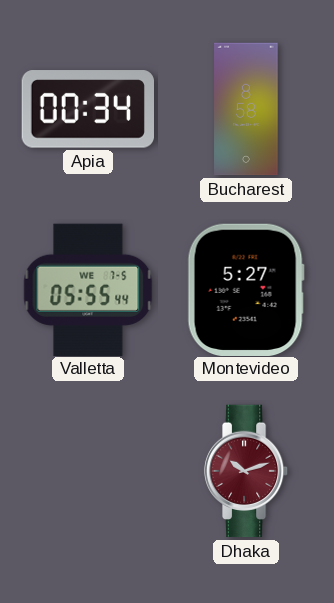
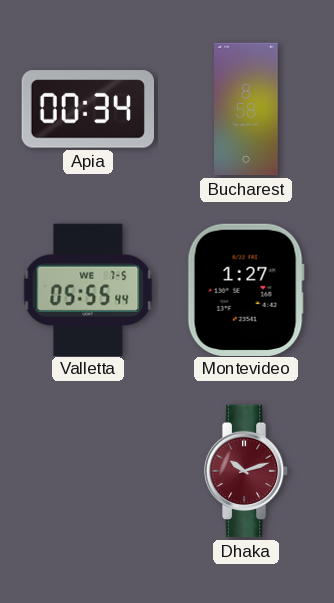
Montevideo: 5:27 -> 1:27 (246, 289)
